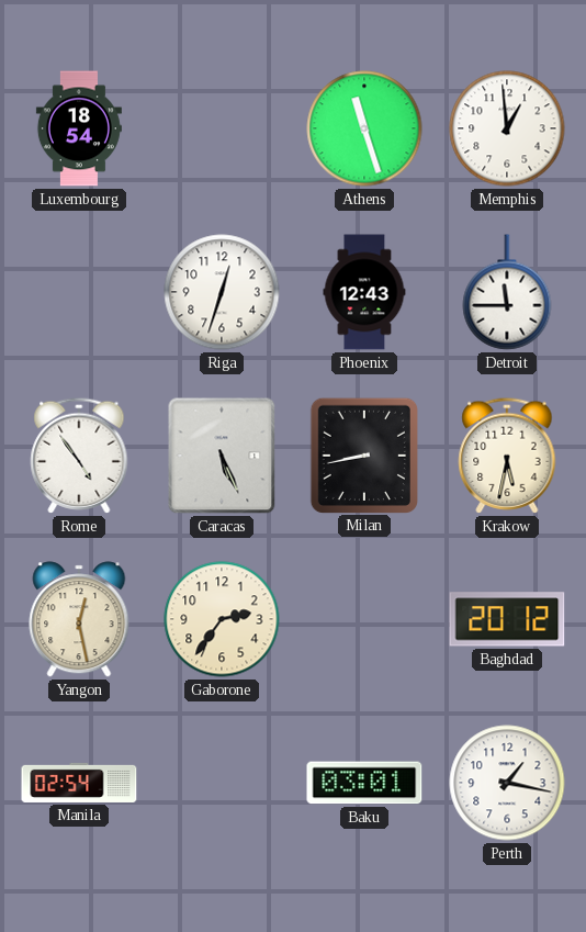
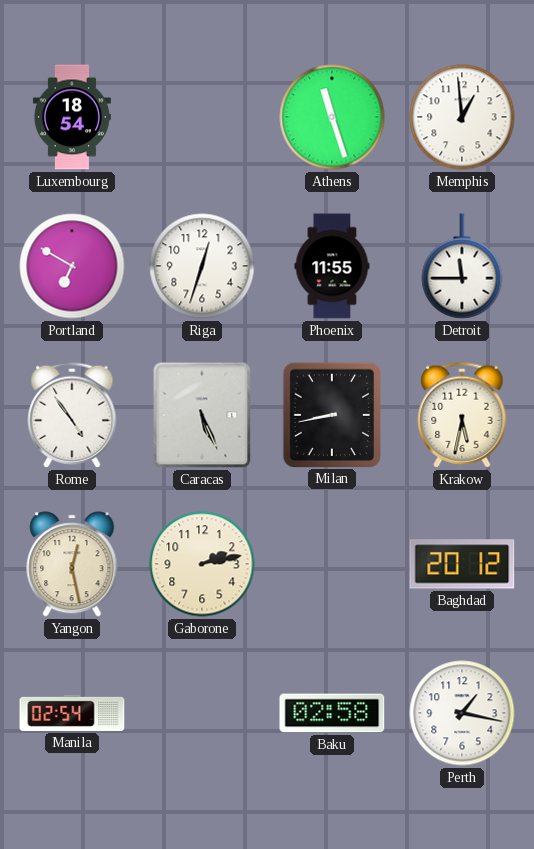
Portland: none -> 6:50 (72, 266)
Phoenix: 12:43 -> 11:55 (332, 266)
Gaborone: 2:36 -> 2:13 (202, 564)
Baku: 03:01 -> 02:58 (332, 713)
